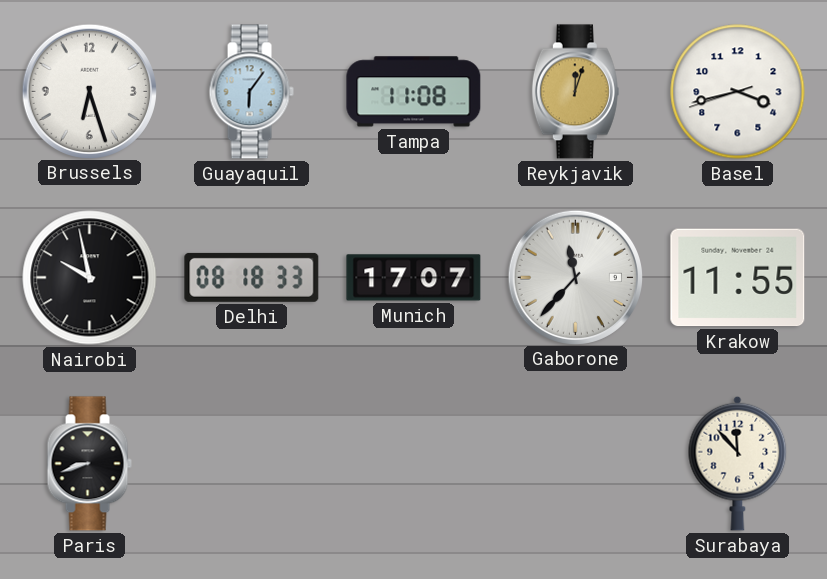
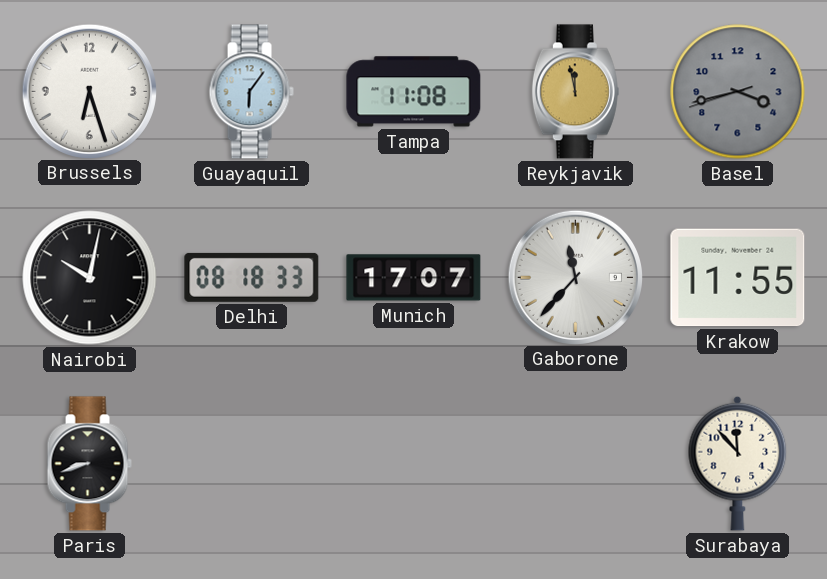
Reykjavik: 12:03 -> 11:58 (575, 92)
Basel dial: white -> grey (738, 92)
Nairobi: 9:58 -> 10:02 (90, 278)
